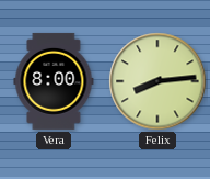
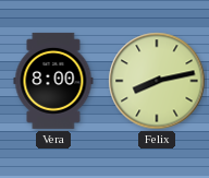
Felix: 8:14 -> 8:13 (157, 81)
